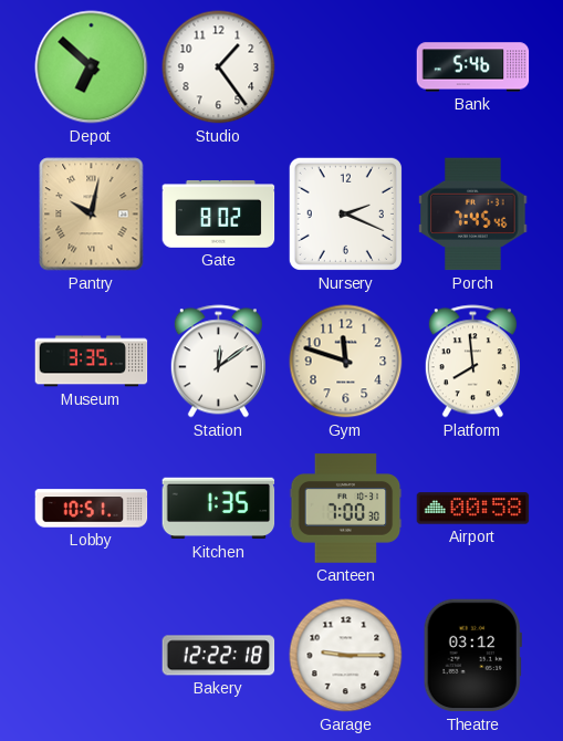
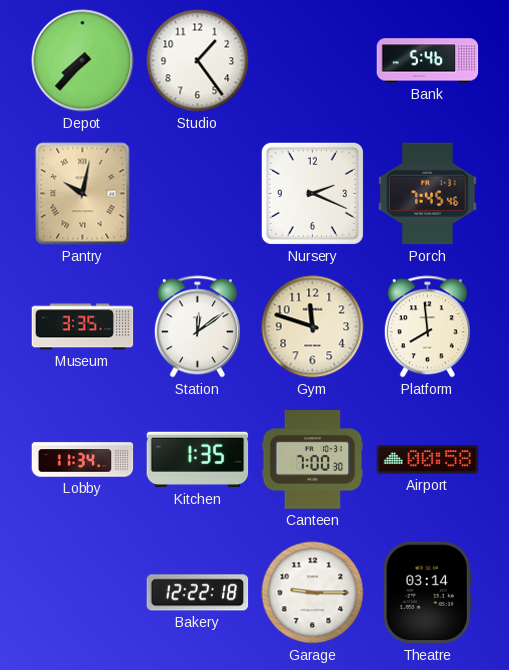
Depot: 6:52 -> 7:37 (83, 61)
Gate: 8:02 -> none (219, 215)
Lobby: 10:51 -> 11:34 (83, 460)
Theatre: 03:12 -> 03:14 (427, 593)
